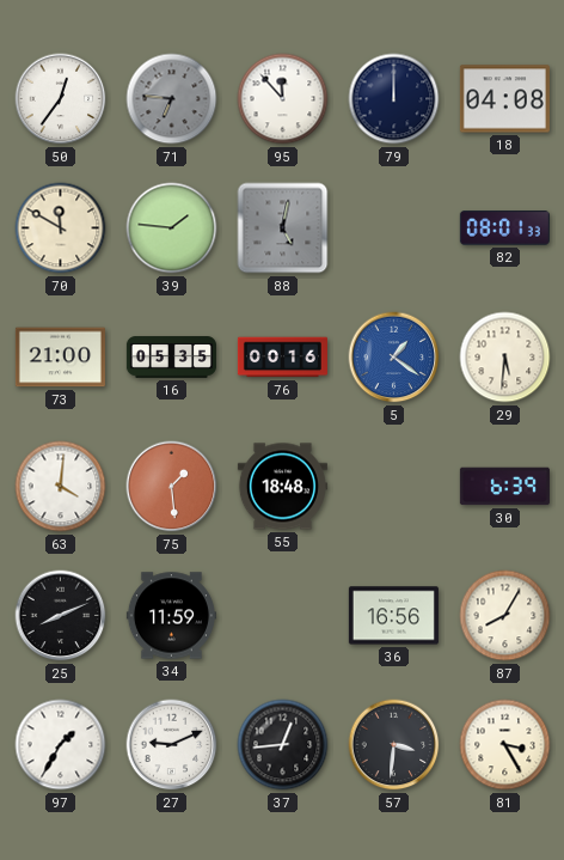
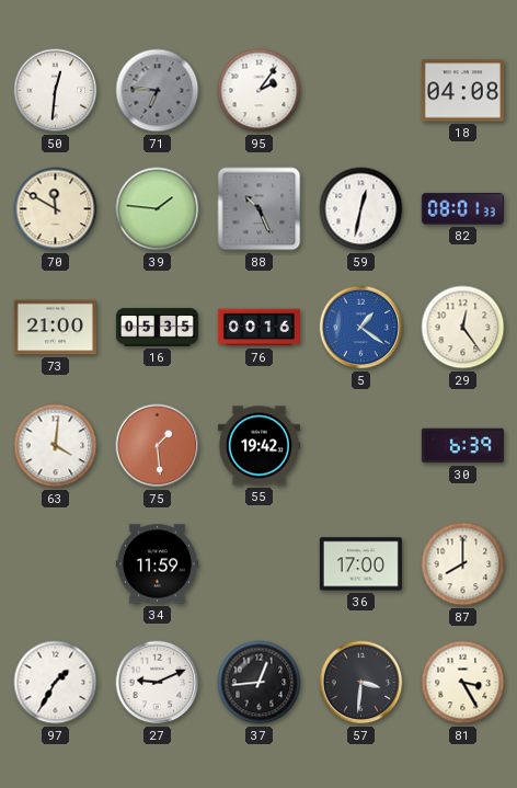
50: 12:36 -> 12:31 (56, 91)
95: 11:53 -> 2:06 (260, 91)
79: 12:00 -> none (394, 99)
88: 5:02 -> 10:26 (260, 209)
59: none -> 12:32 (361, 209)
29: 5:31 -> 12:24 (463, 328)
55: 18:48 -> 19:42 (258, 446)
25: 8:11 -> none (61, 616)
36: 16:56 -> 17:00 (360, 564)
87: 8:05 -> 8:00 (463, 564)
